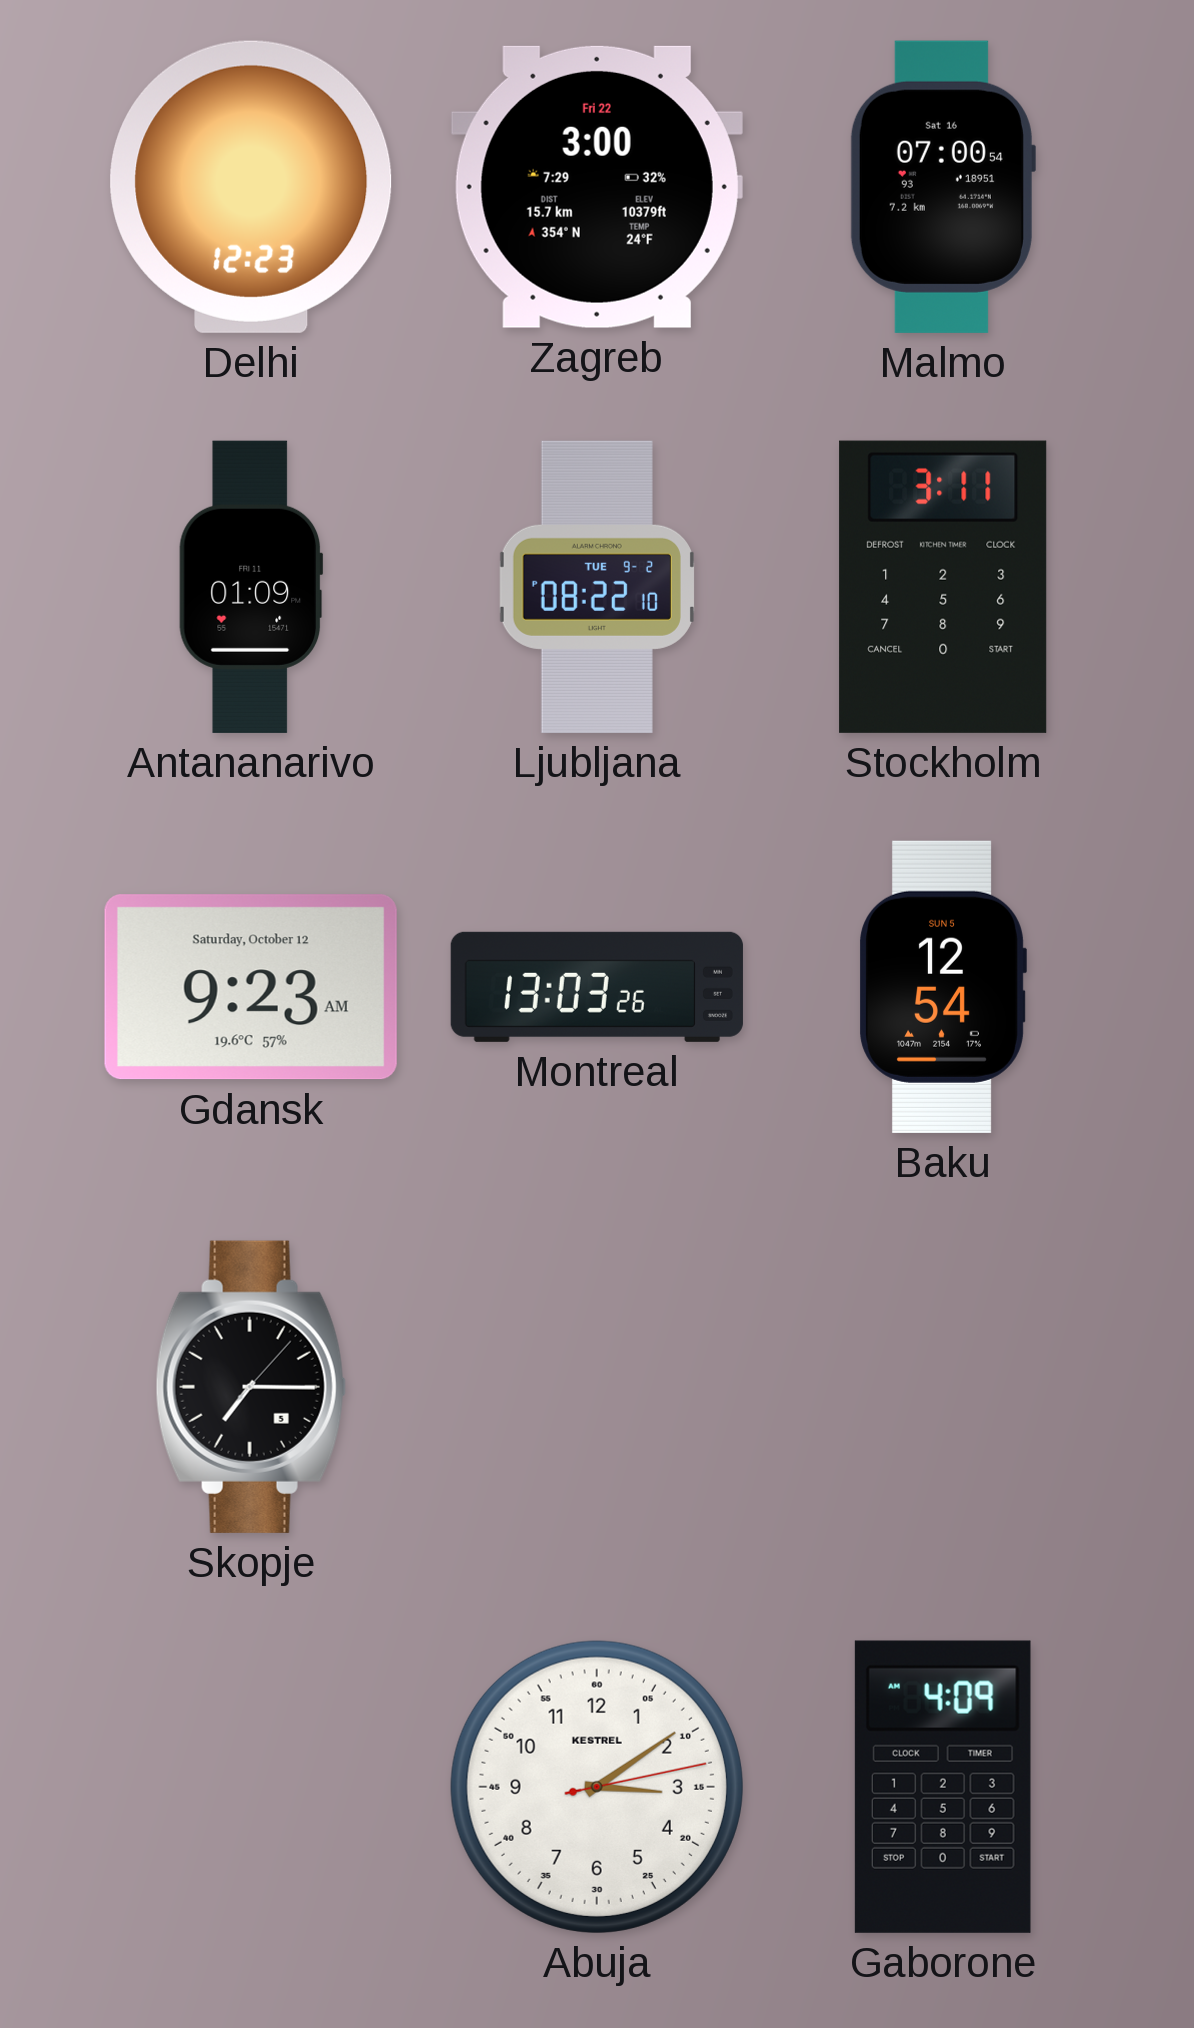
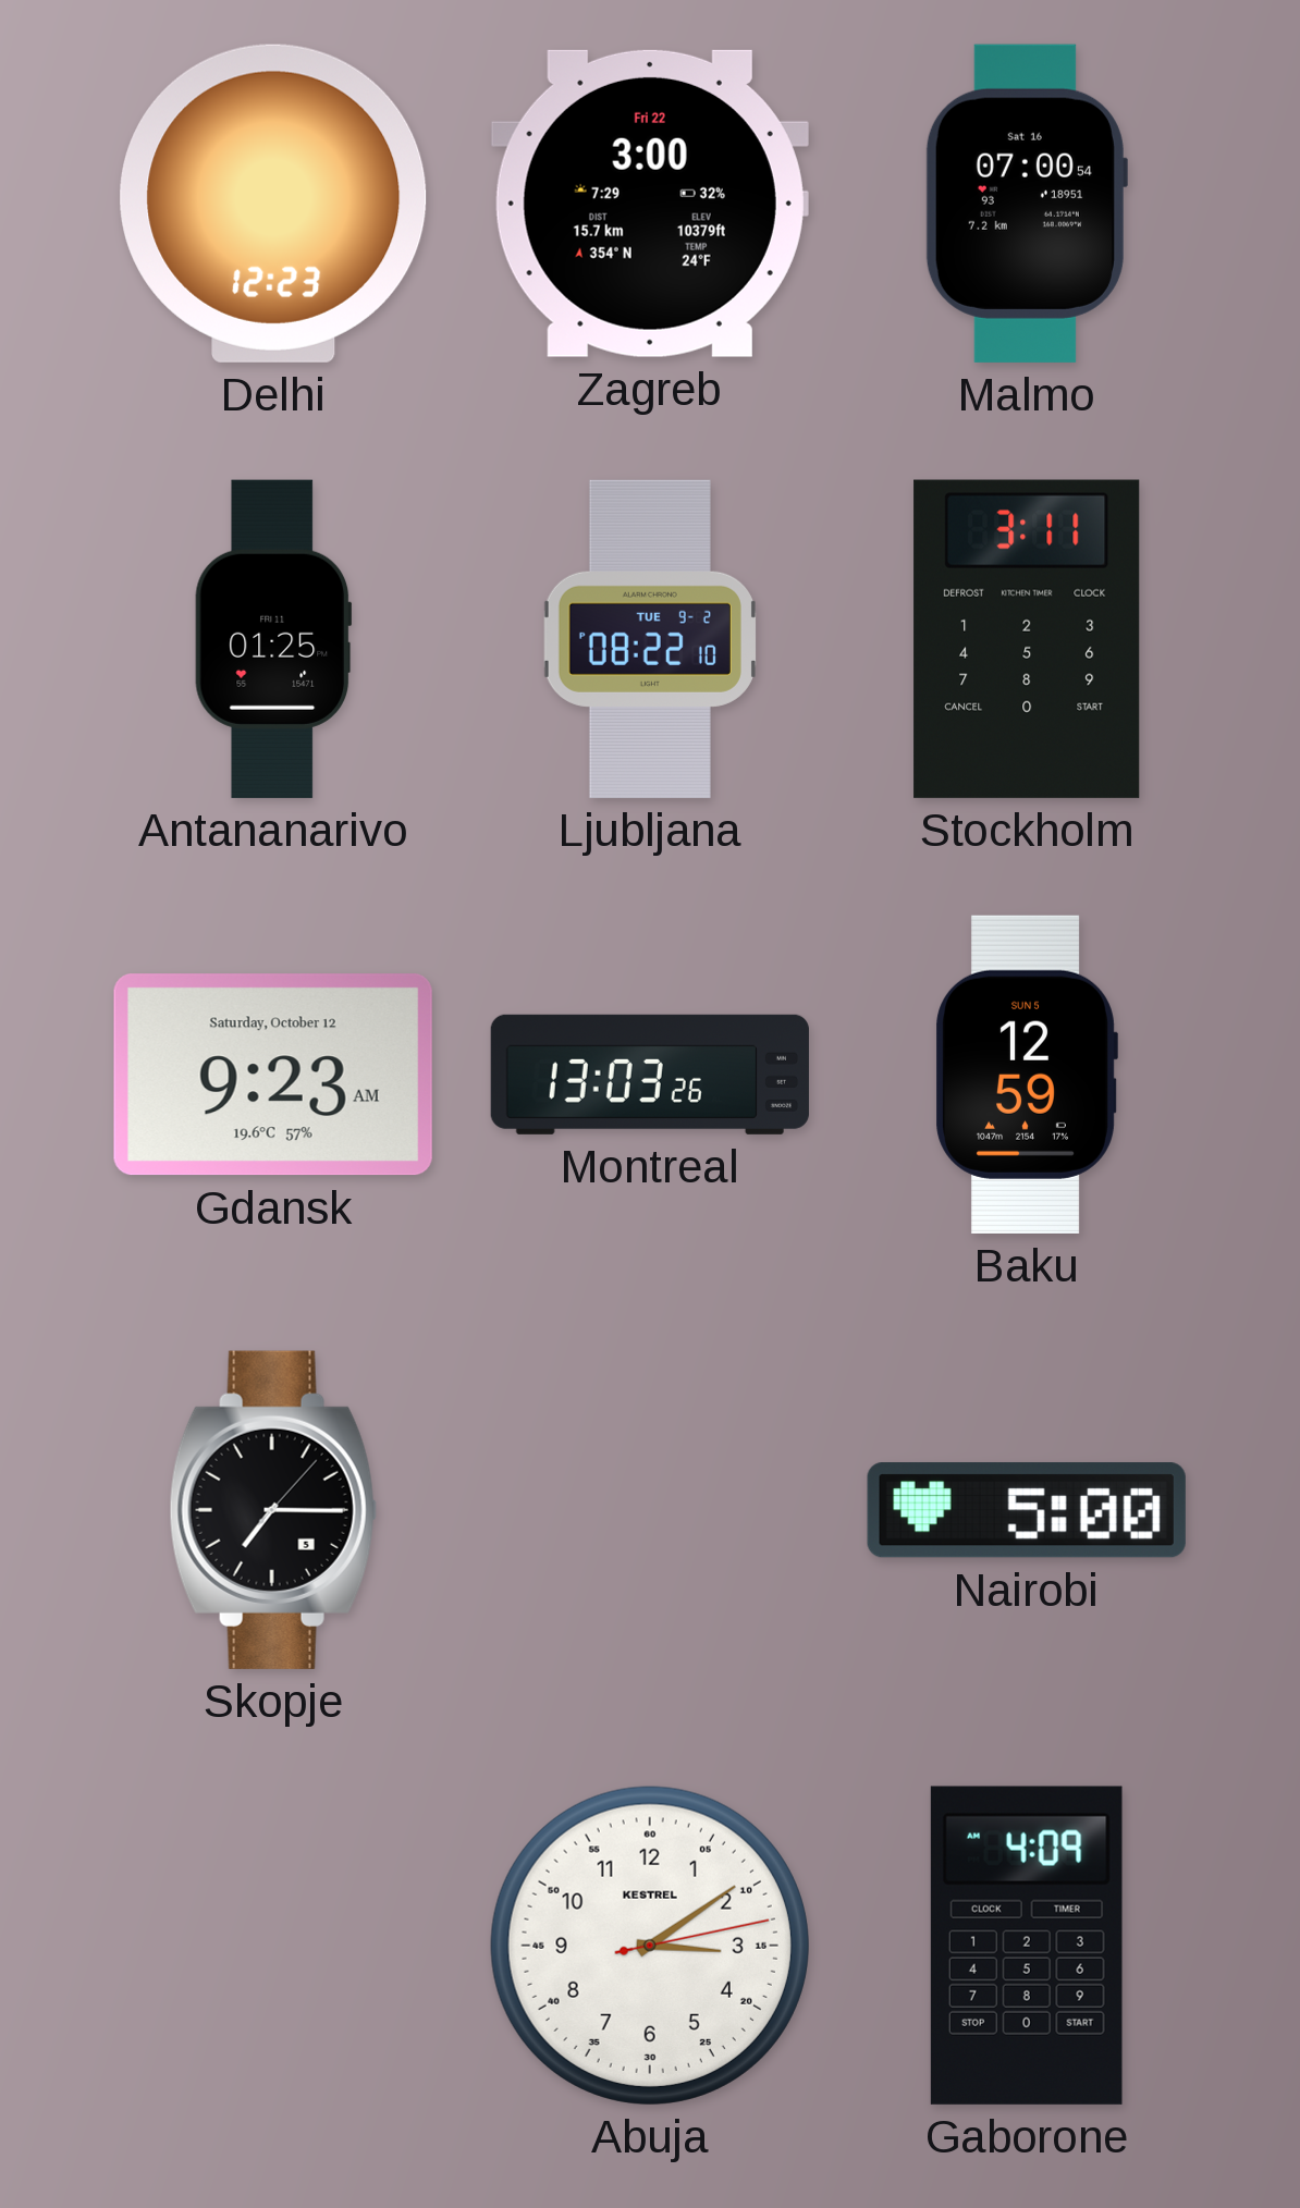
Antananarivo: 01:09 -> 01:25 (273, 639)
Baku: 12:54 -> 12:59 (1027, 1075)
Nairobi: none -> 5:00 (1027, 1510)
